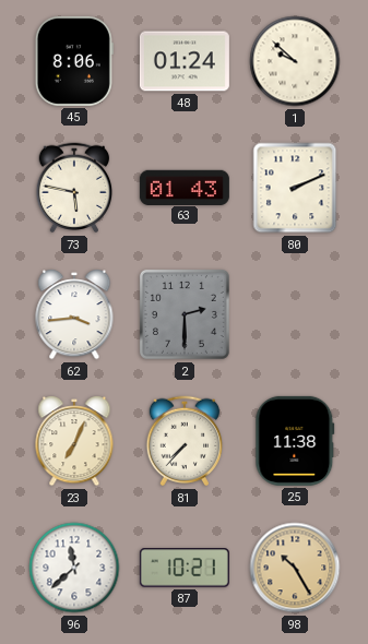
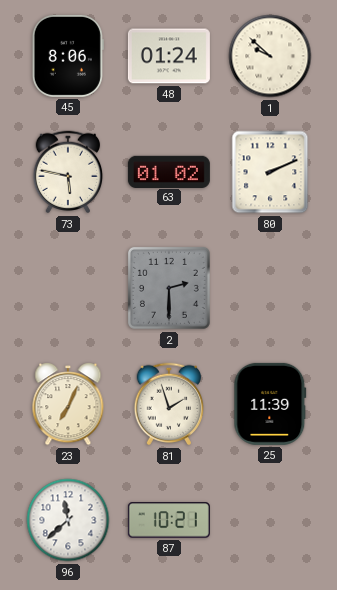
63: 01:43 -> 01:02 (169, 171)
62: 3:44 -> none (74, 314)
81: 7:37 -> 1:57 (169, 404)
25: 11:38 -> 11:39 (270, 404)
98: 10:25 -> none (295, 568)
